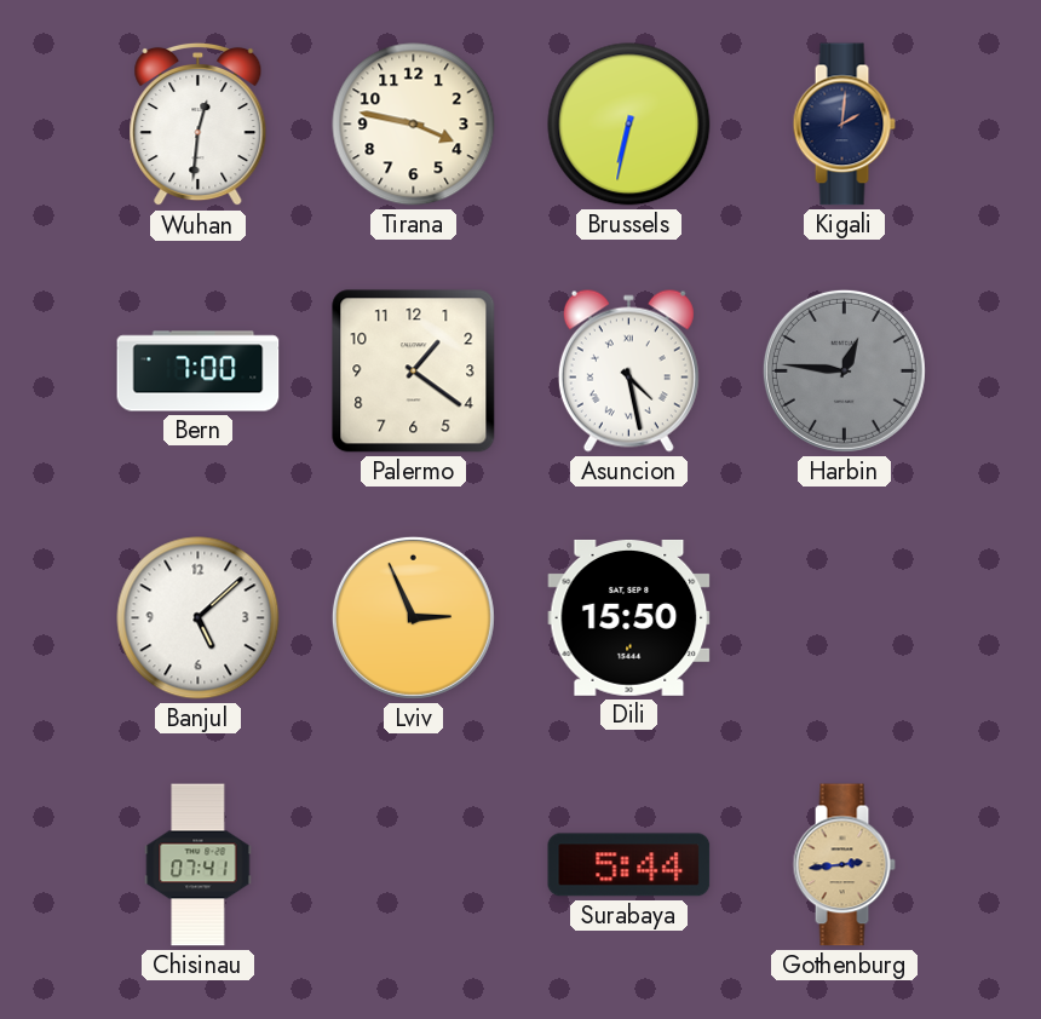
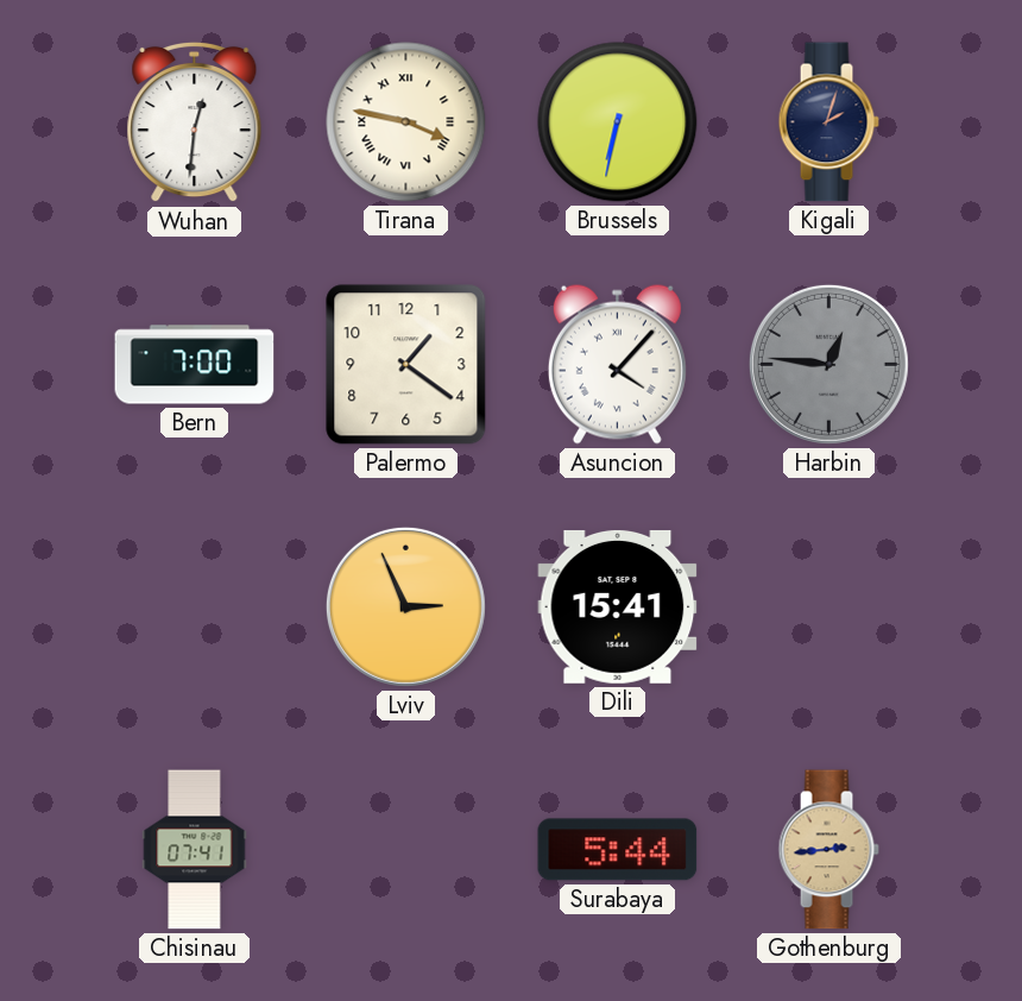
Tirana numerals: Arabic -> Roman (406, 122)
Kigali: 2:01 -> 2:03 (828, 122)
Asuncion: 4:28 -> 4:07 (617, 364)
Banjul: 5:08 -> none (199, 618)
Dili: 15:50 -> 15:41 (618, 606)
